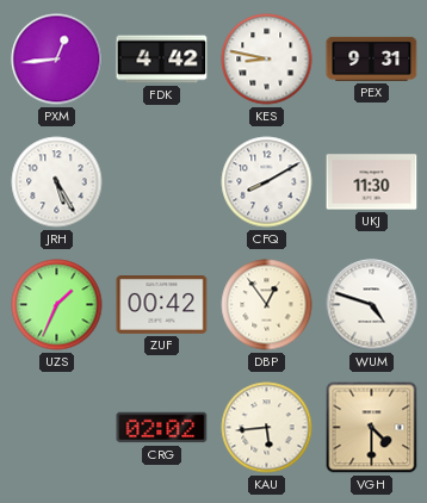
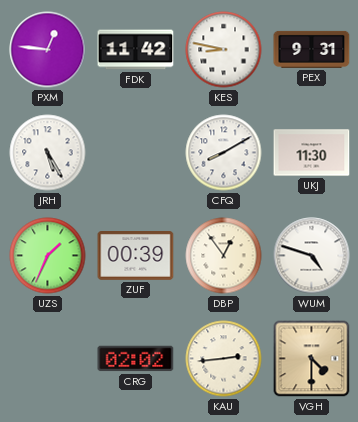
PXM: 12:44 -> 12:46 (48, 50)
FDK: 4:42 -> 11:42 (136, 50)
ZUF: 00:42 -> 00:39 (136, 256)
KAU: 5:44 -> 2:44 (224, 359)
